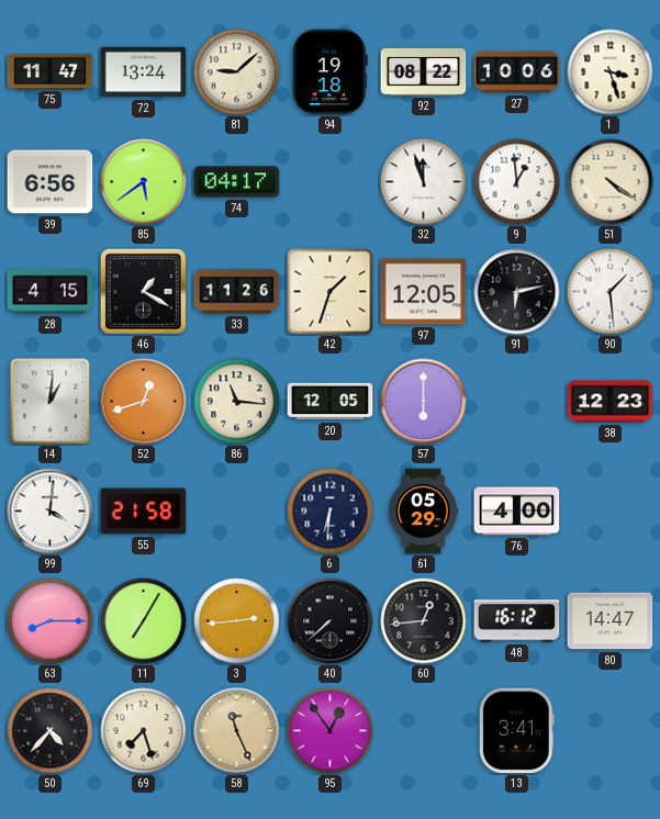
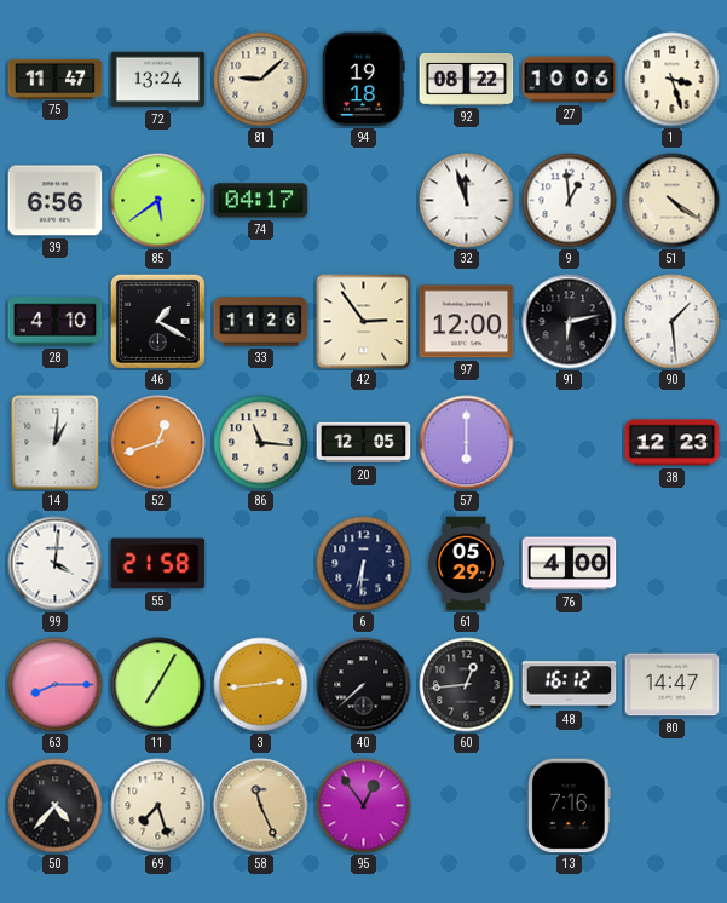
28: 4:15 -> 4:10 (56, 322)
42: 1:33 -> 2:54 (364, 322)
97: 12:05 -> 12:00 (467, 322)
13: 3:41 -> 7:16 (570, 806)
